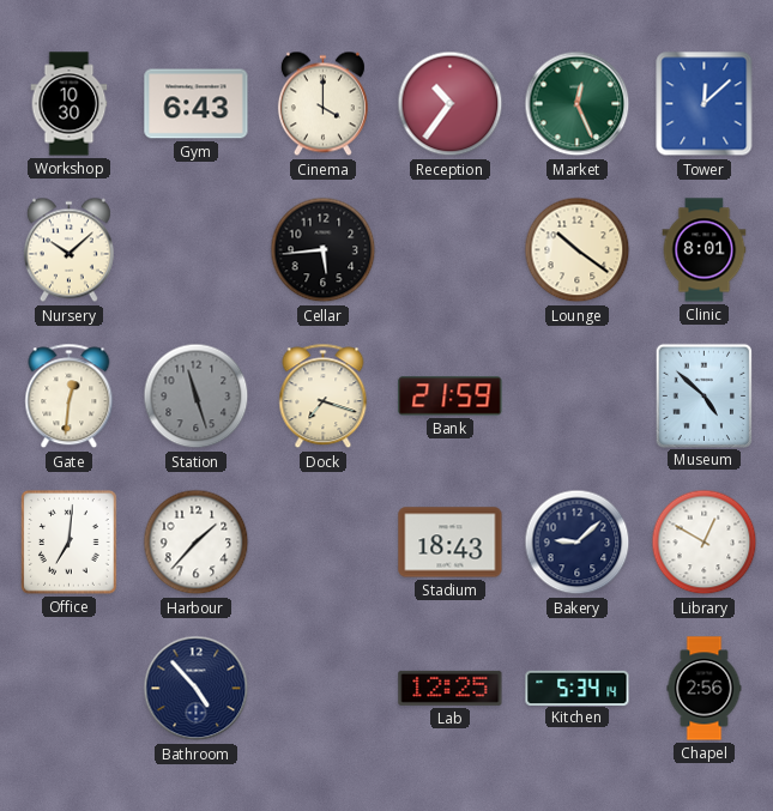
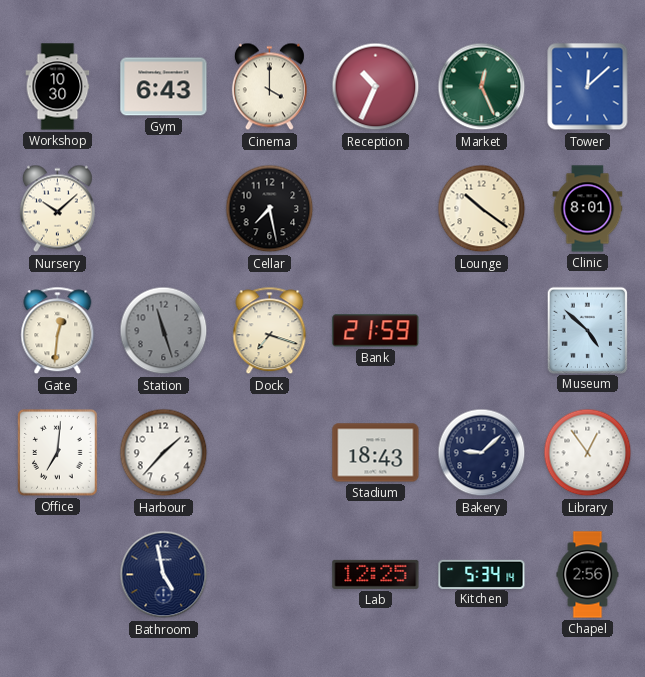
Reception: 10:36 -> 10:34 (376, 87)
Cellar: 5:44 -> 7:28 (270, 209)
Library: 12:50 -> 12:54 (588, 453)
Bathroom: 4:53 -> 4:58 (164, 575)
